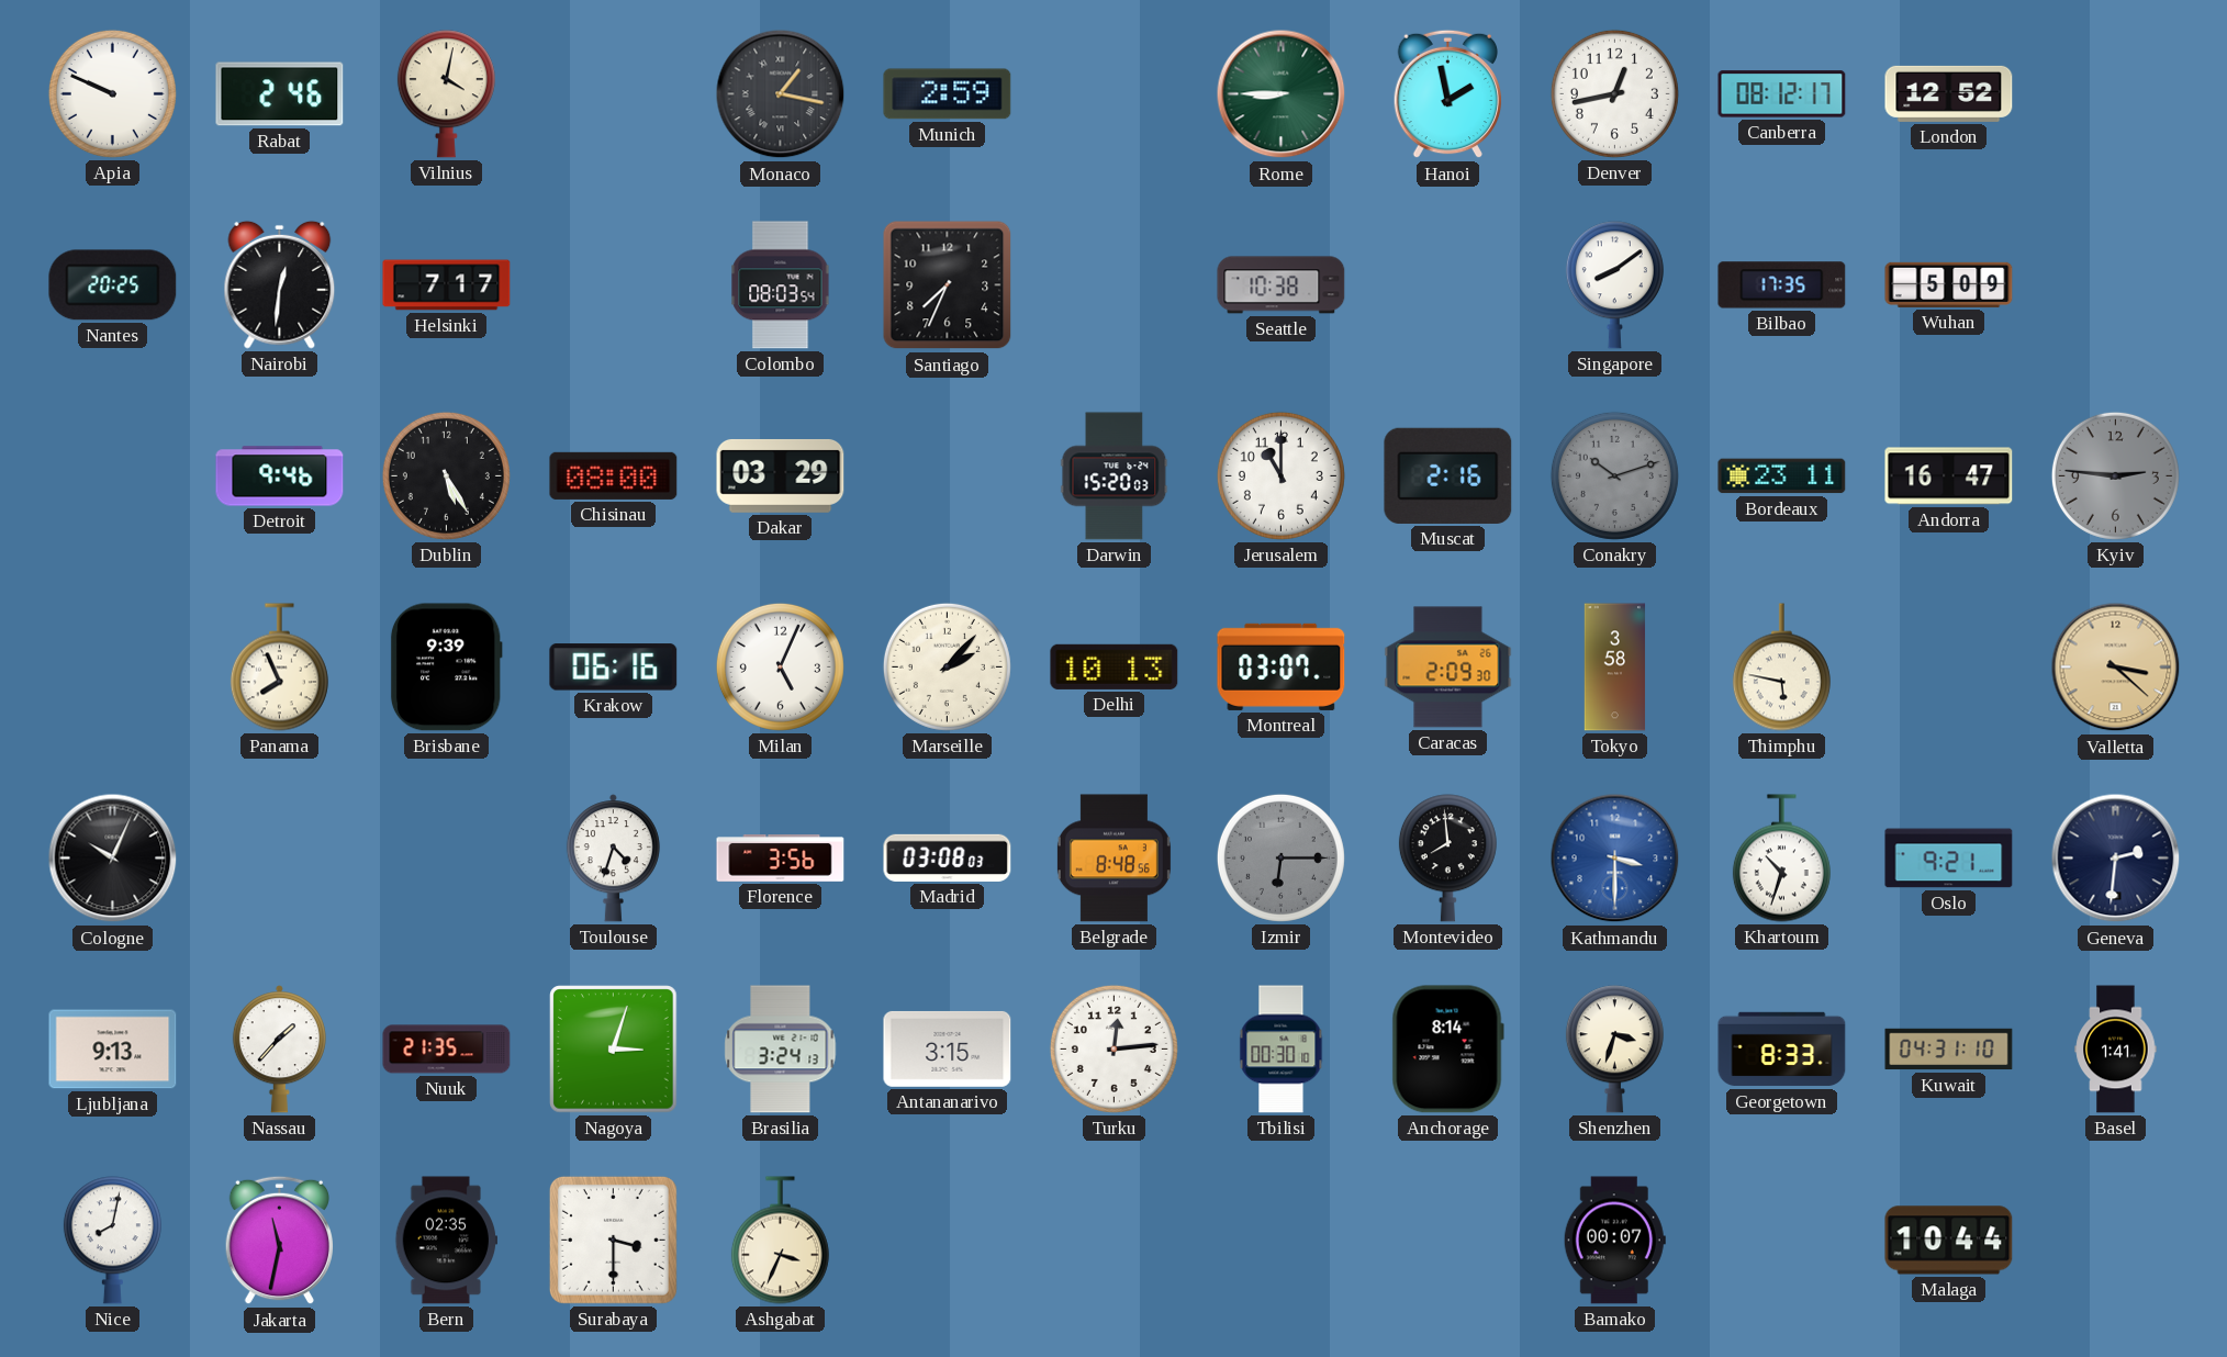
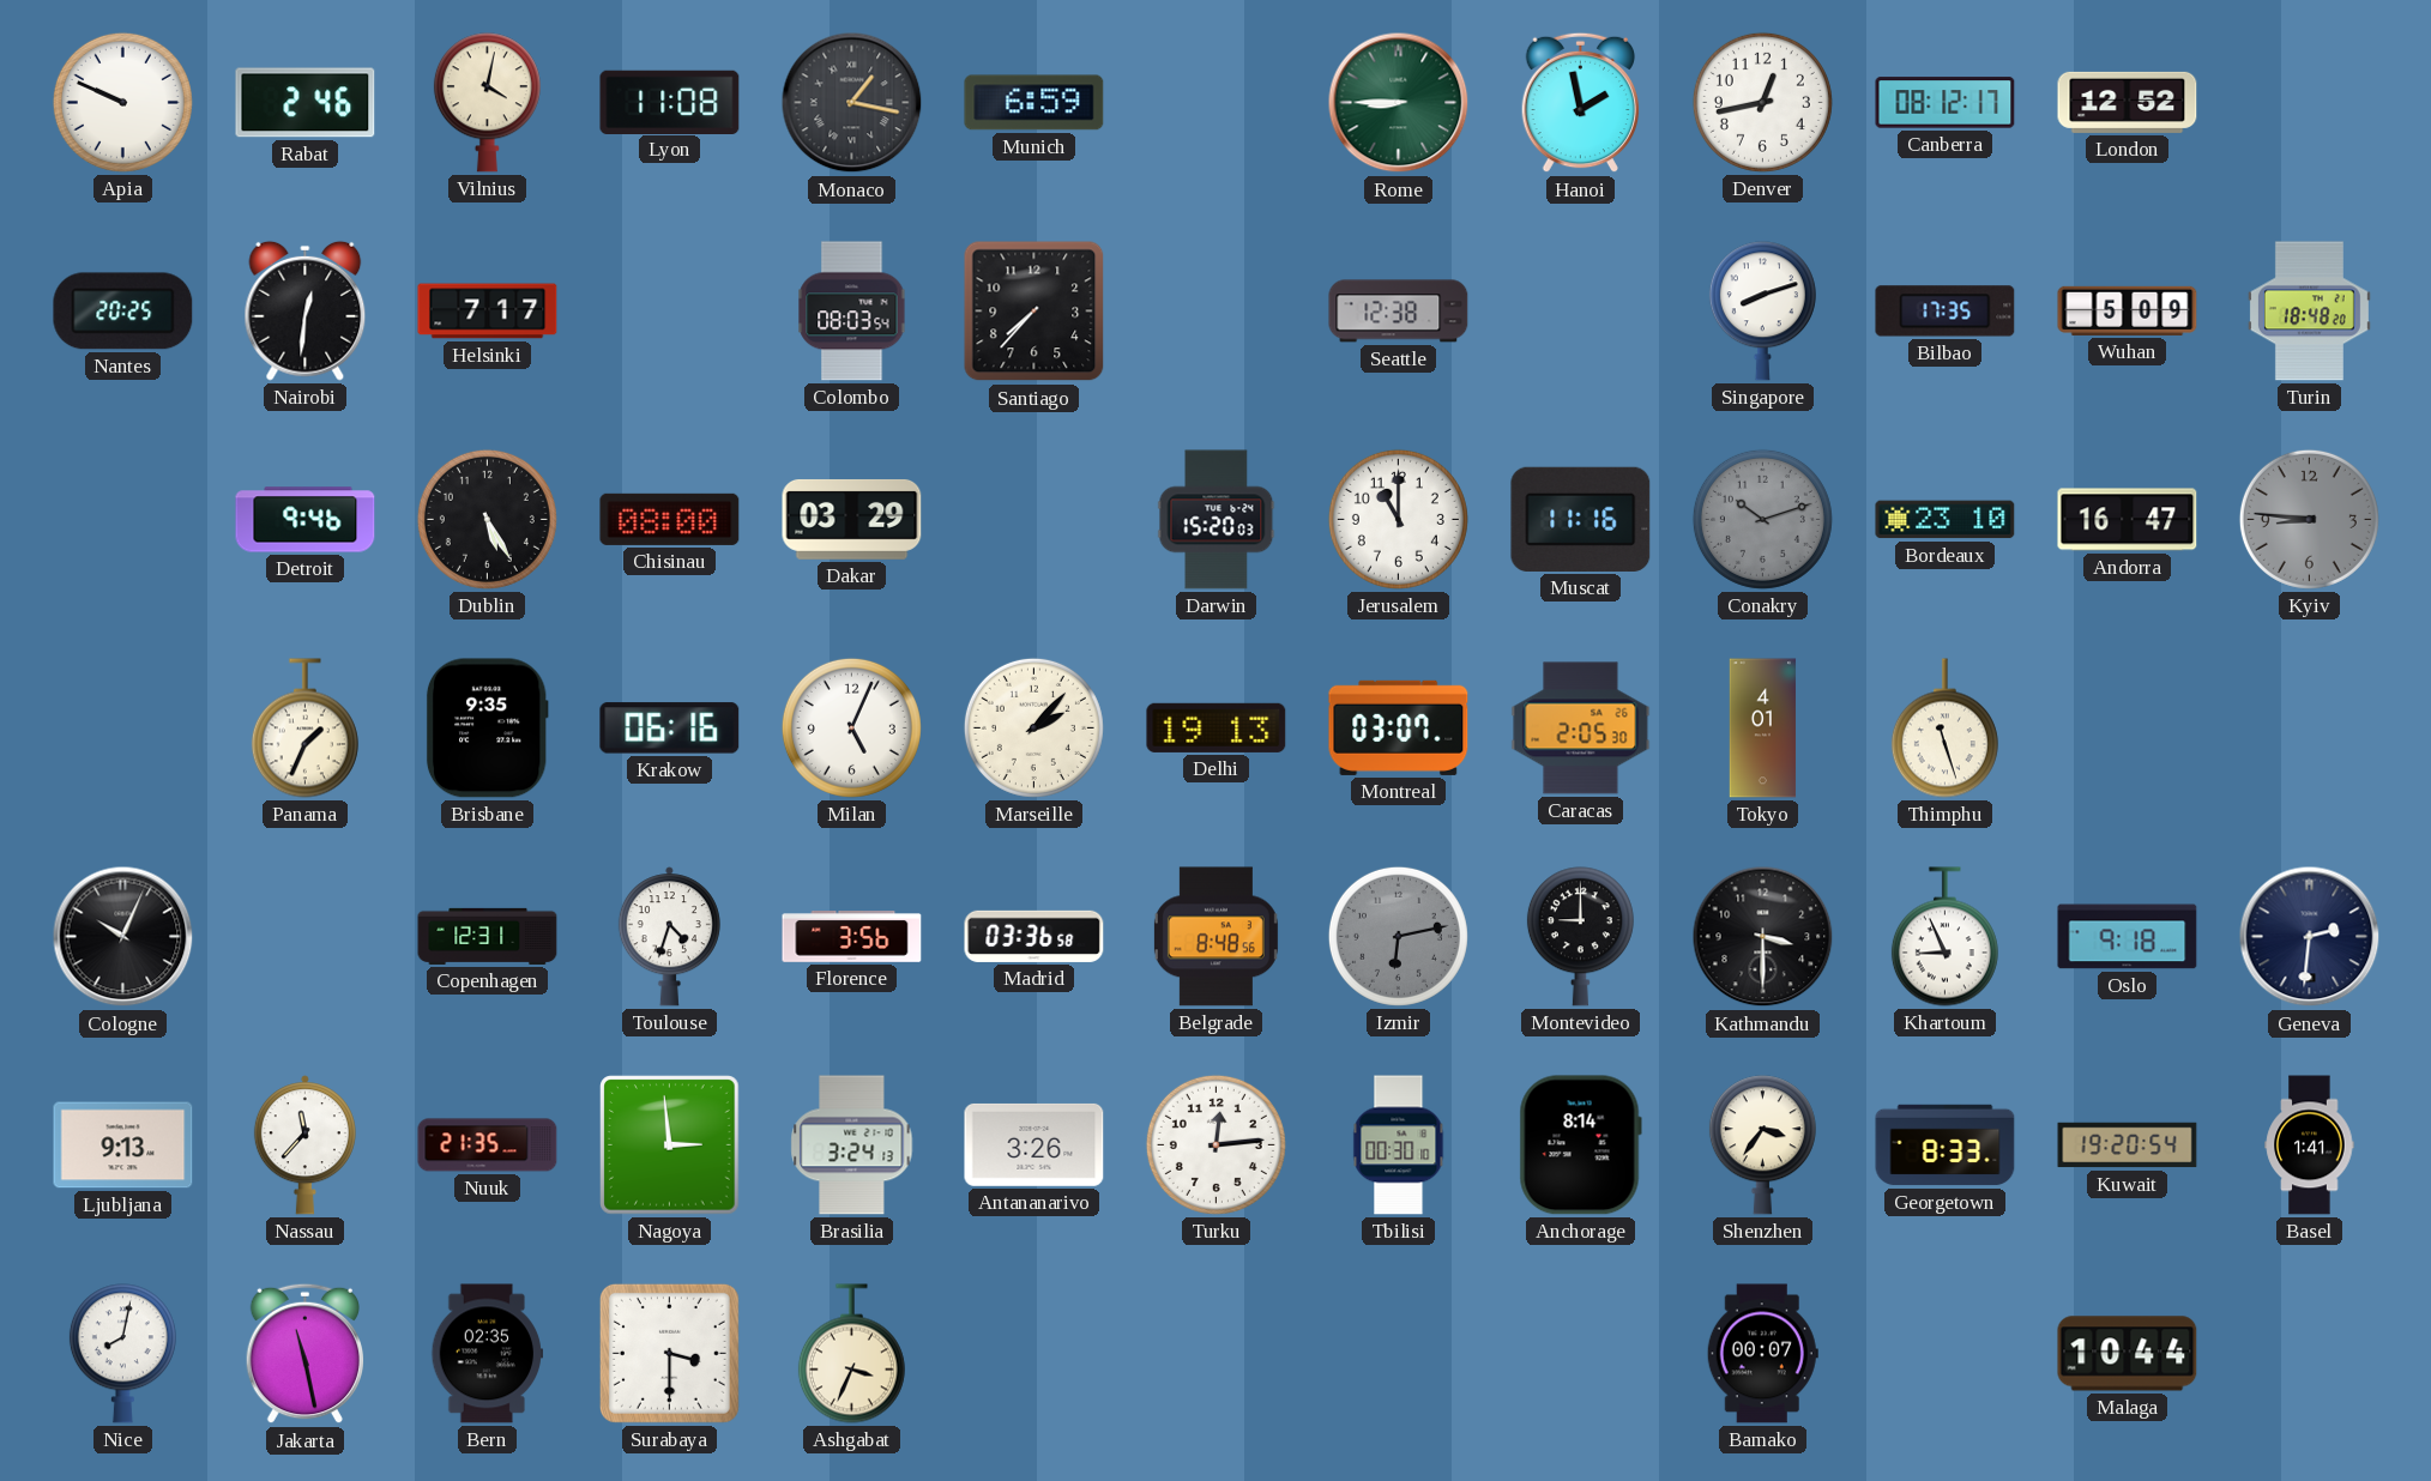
Lyon: none -> 11:08 (670, 102)
Munich: 2:59 -> 6:59 (1034, 103)
Santiago: 7:34 -> 7:37 (1034, 312)
Seattle: 10:38 -> 12:38 (1399, 312)
Singapore: 8:09 -> 8:12 (1762, 312)
Turin: none -> 18:48 (2309, 312)
Muscat: 2:16 -> 11:16 (1581, 519)
Bordeaux: 23:11 -> 23:10 (1946, 520)
Kyiv: 2:46 -> 8:46 (2309, 519)
Panama: 7:56 -> 1:34 (304, 729)
Brisbane: 9:39 -> 9:35 (487, 729)
Delhi: 10:13 -> 19:13 (1217, 727)
Caracas: 2:09 -> 2:05 (1581, 729)
Tokyo: 3:58 -> 4:01 (1763, 729)
Thimphu: 5:47 -> 11:27 (1944, 729)
Valletta: 3:22 -> none (2116, 668)
Copenhagen: none -> 12:31 (488, 936)
Madrid: 03:08 -> 03:36 (1034, 936)
Izmir: 6:15 -> 6:13 (1398, 936)
Montevideo: 7:59 -> 9:00 (1580, 937)
Kathmandu dial: blue -> black (1763, 937)
Khartoum: 10:33 -> 8:56 (1944, 937)
Oslo: 9:21 -> 9:18 (2128, 937)
Nassau: 1:37 -> 11:37 (304, 1145)
Nagoya: 3:03 -> 2:59 (670, 1145)
Antananarivo: 3:15 -> 3:26 (1034, 1144)
Shenzhen: 3:33 -> 3:36 (1762, 1145)
Kuwait: 04:31 -> 19:20 (2128, 1145)
Jakarta: 11:32 -> 11:28 (304, 1354)
